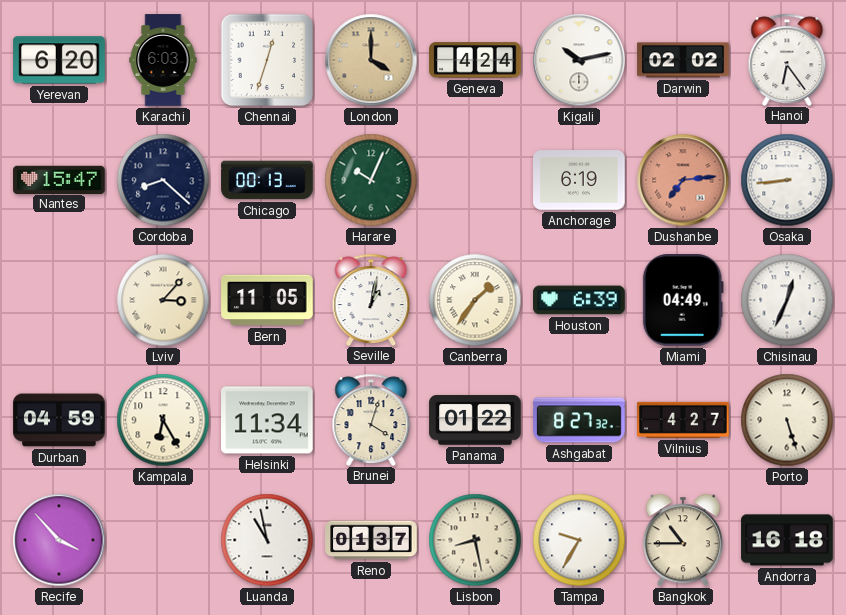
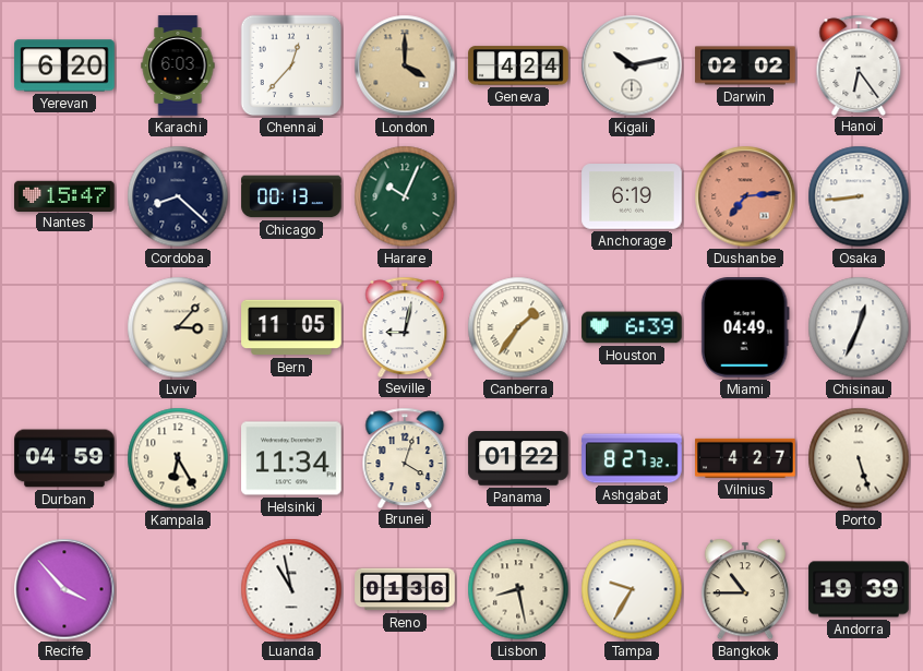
Chennai: 12:33 -> 12:37 (291, 65)
Seville: 1:02 -> 9:02 (405, 326)
Reno: 01:37 -> 01:36 (405, 589)
Andorra: 16:18 -> 19:39 (859, 589)
